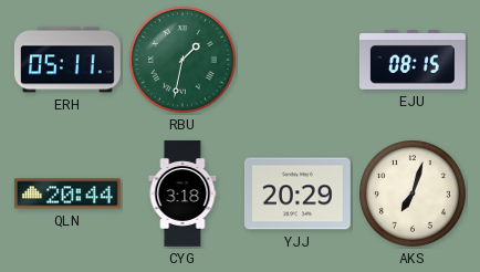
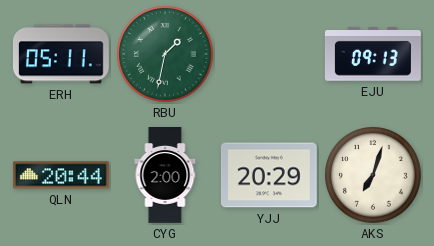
EJU: 08:15 -> 09:13 (373, 55)
CYG: 3:18 -> 2:00 (165, 176)
